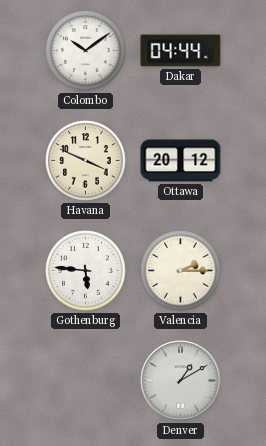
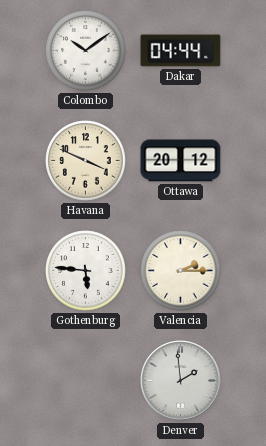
Denver: 1:10 -> 1:59 (181, 381)
